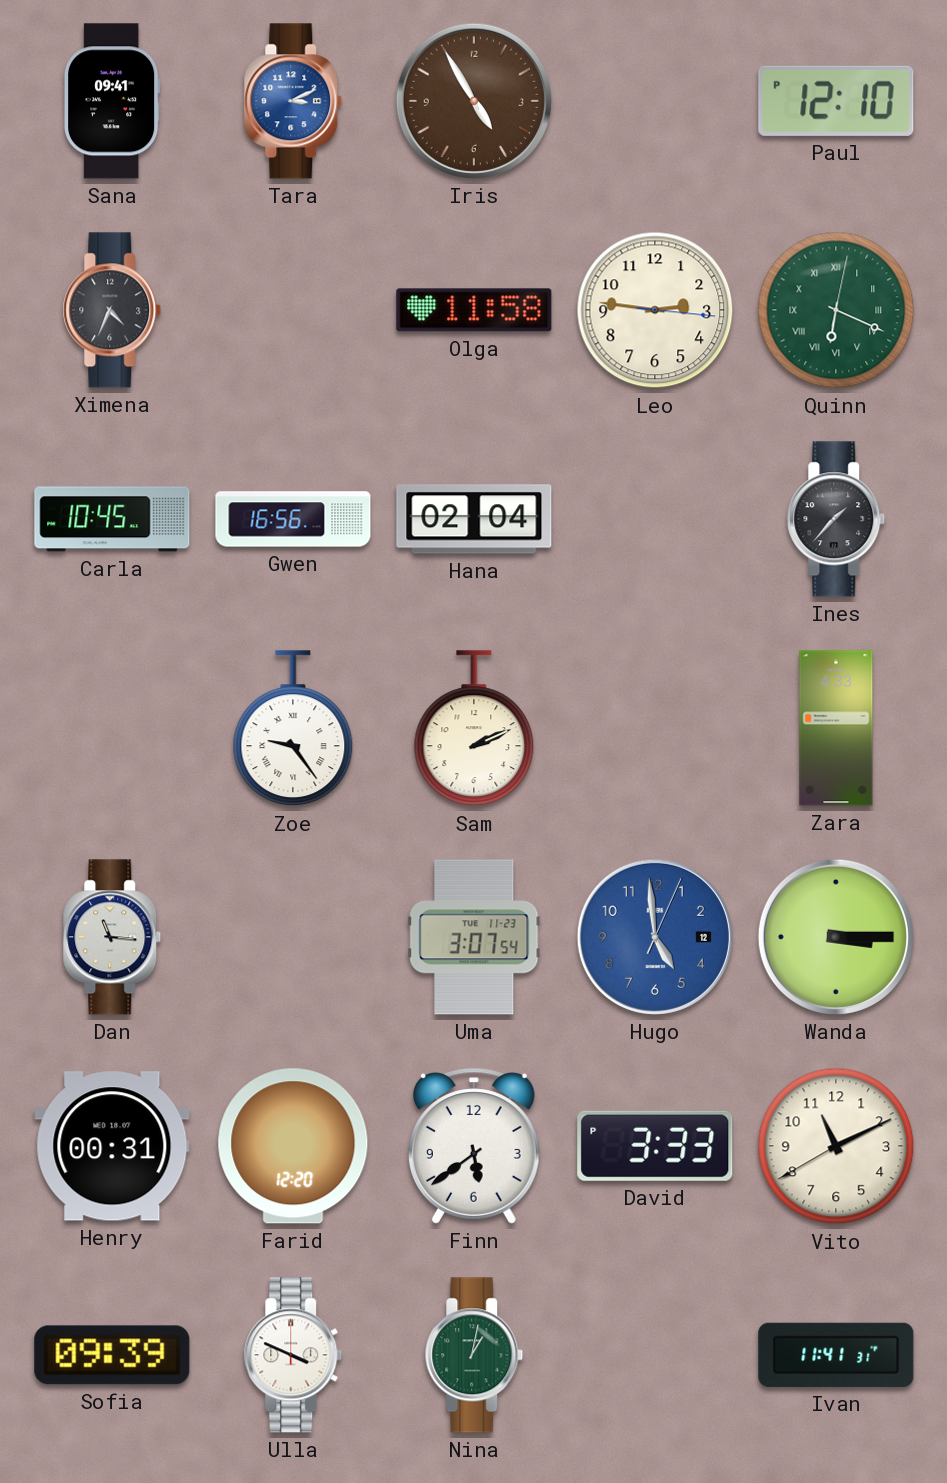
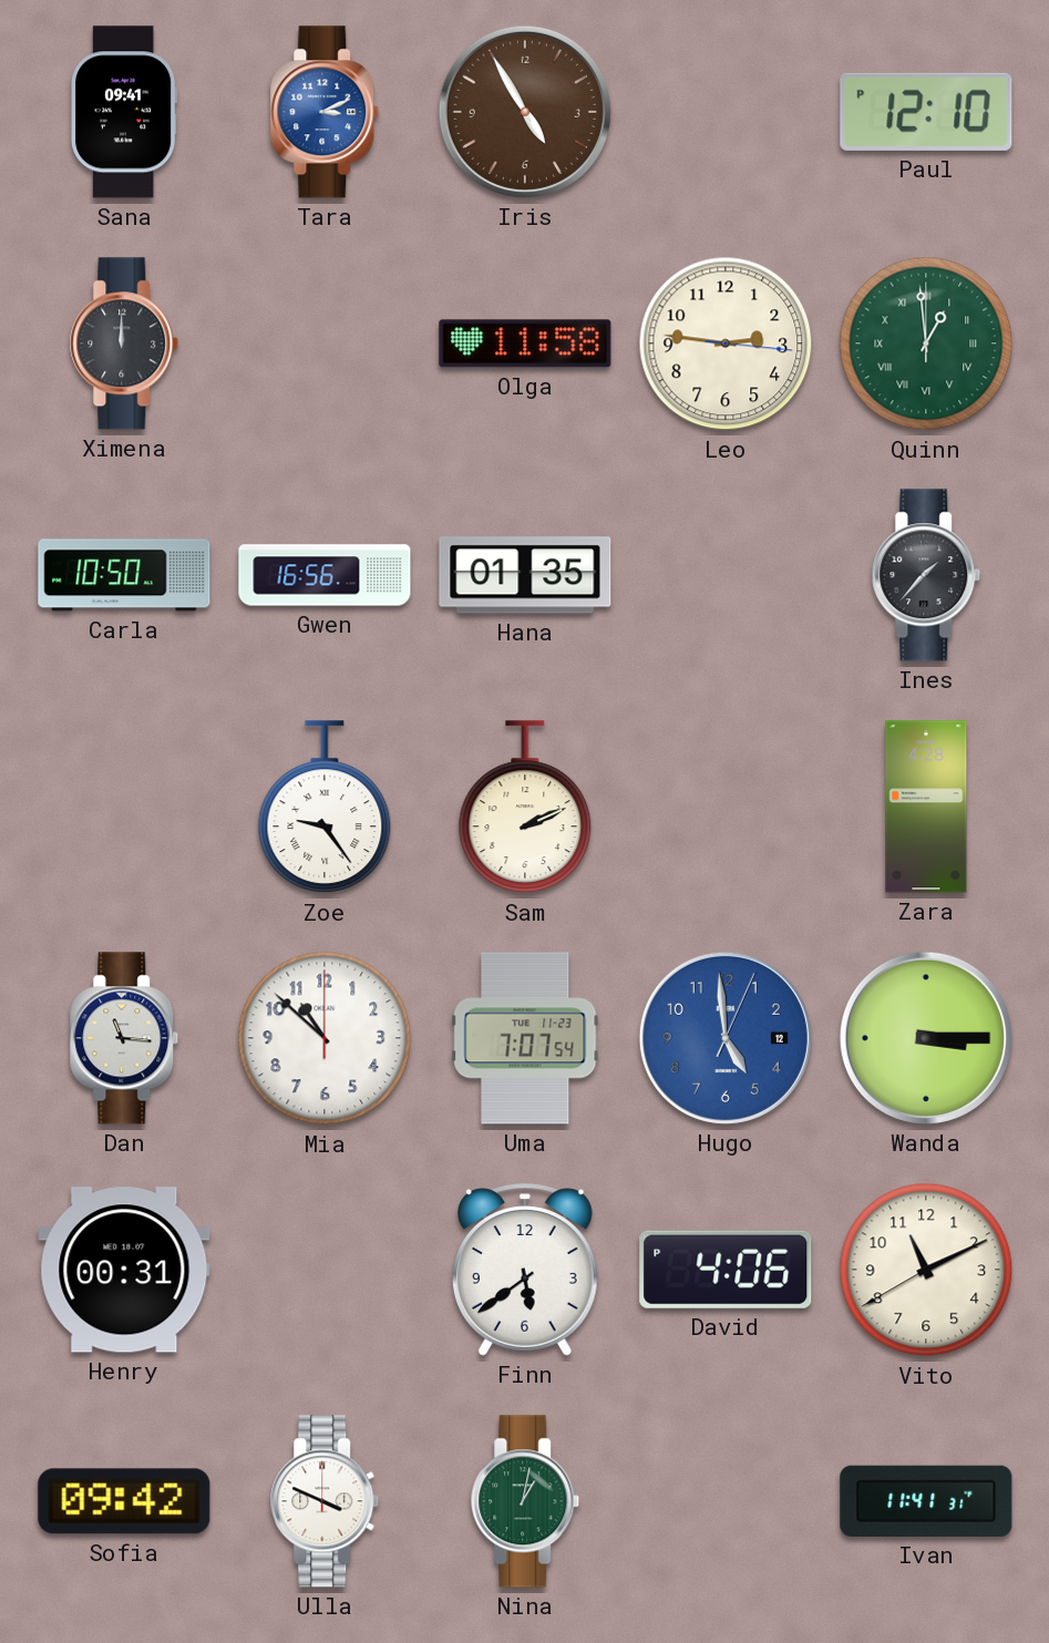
Ximena: 4:34 -> 12:00 (124, 343)
Quinn: 6:19 -> 12:59 (926, 343)
Carla: 10:45 -> 10:50 (124, 575)
Hana: 02:04 -> 01:35 (525, 575)
Zara: 4:33 -> 4:28 (926, 807)
Mia: none -> 10:52 (325, 1038)
Uma: 3:07 -> 7:07 (525, 1038)
Farid: 12:20 -> none (293, 1146)
David: 3:33 -> 4:06 (726, 1270)
Sofia: 09:39 -> 09:42 (124, 1501)
